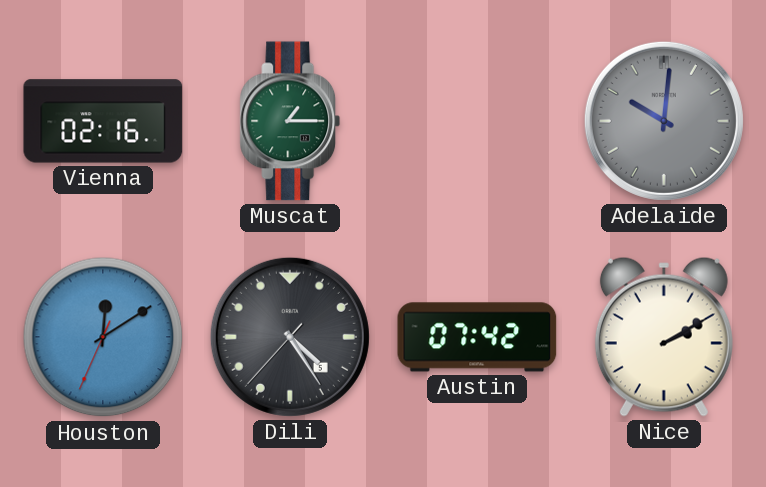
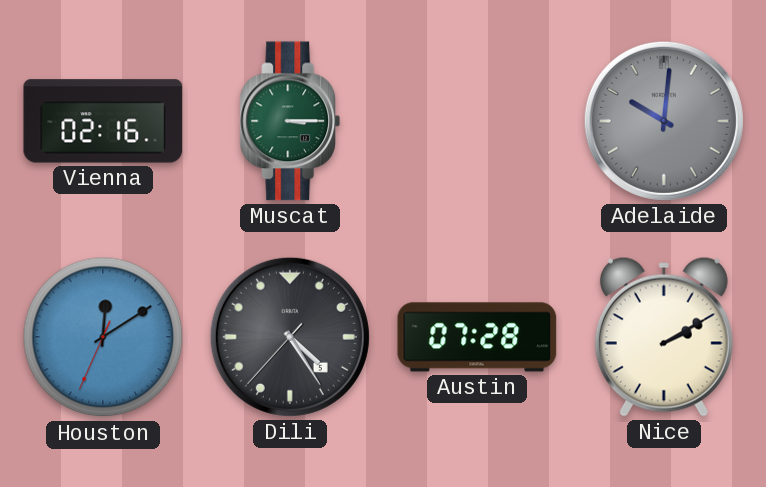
Muscat: 1:15 -> 3:15 (290, 121)
Austin: 07:42 -> 07:28 (477, 337)
